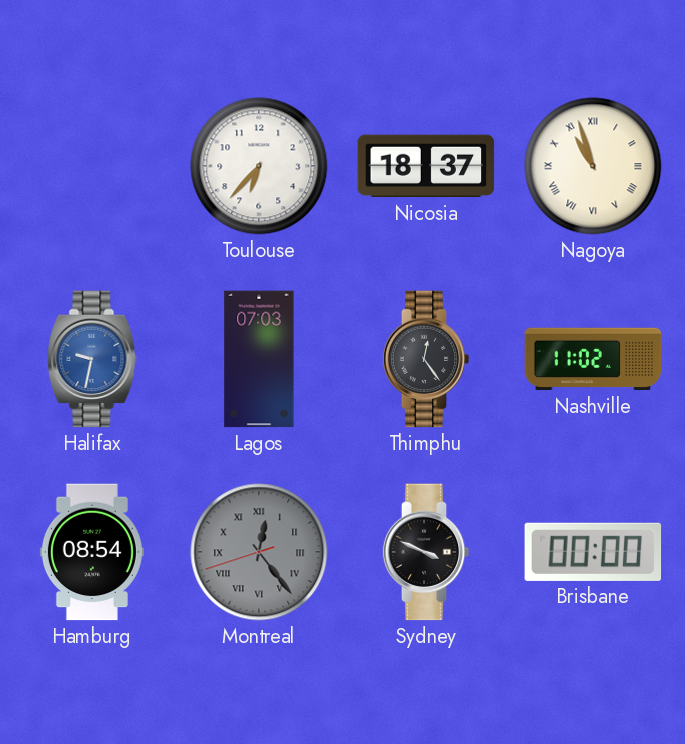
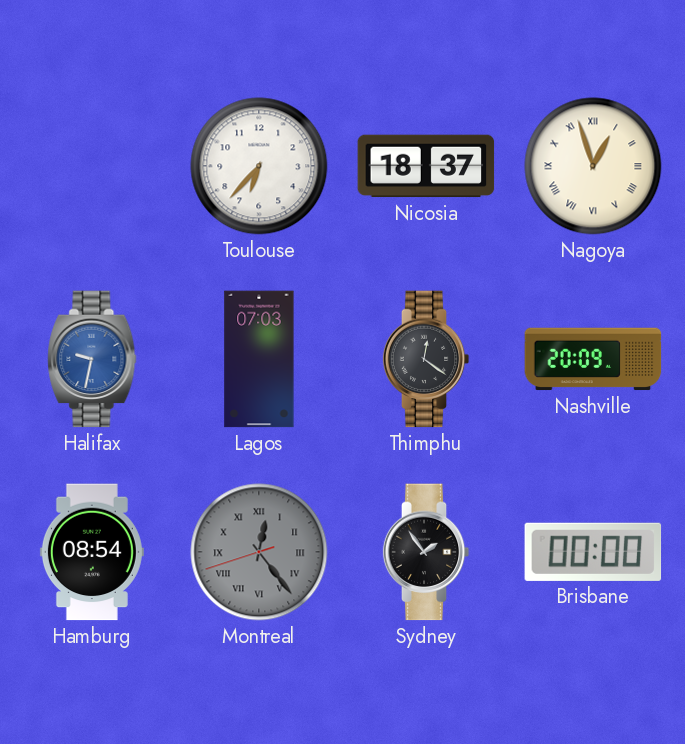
Nagoya: 10:57 -> 12:57 (593, 166)
Thimphu: 12:24 -> 12:21 (426, 359)
Nashville: 11:02 -> 20:09 (593, 359)
Sydney: 3:49 -> 1:54 (426, 552)
